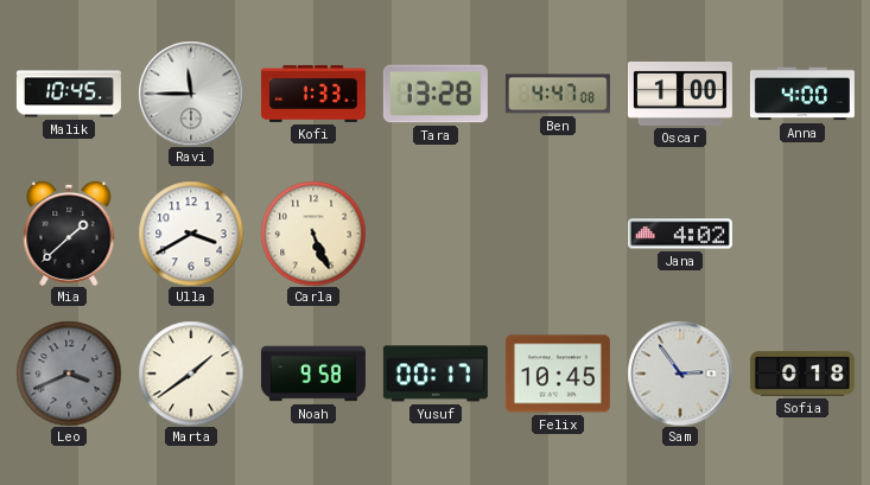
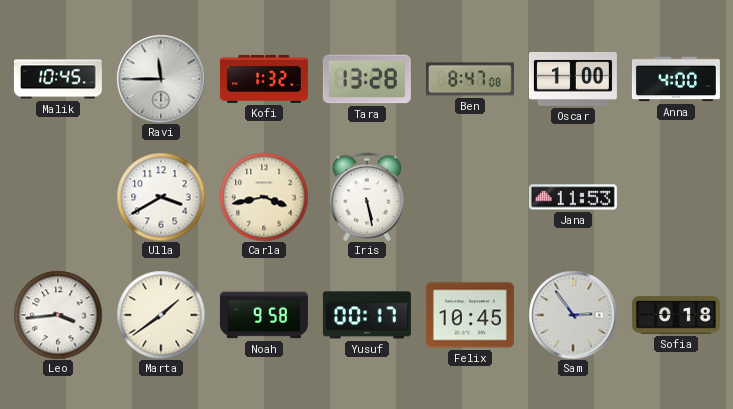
Kofi: 1:33 -> 1:32 (264, 79)
Ben: 4:47 -> 8:47 (470, 79)
Mia: 1:38 -> none (69, 234)
Carla: 5:26 -> 3:43 (264, 197)
Iris: none -> 5:28 (367, 197)
Jana: 4:02 -> 11:53 (573, 197)
Leo: 3:41 -> 3:44 (58, 315)
Leo dial: grey -> white (58, 315)
